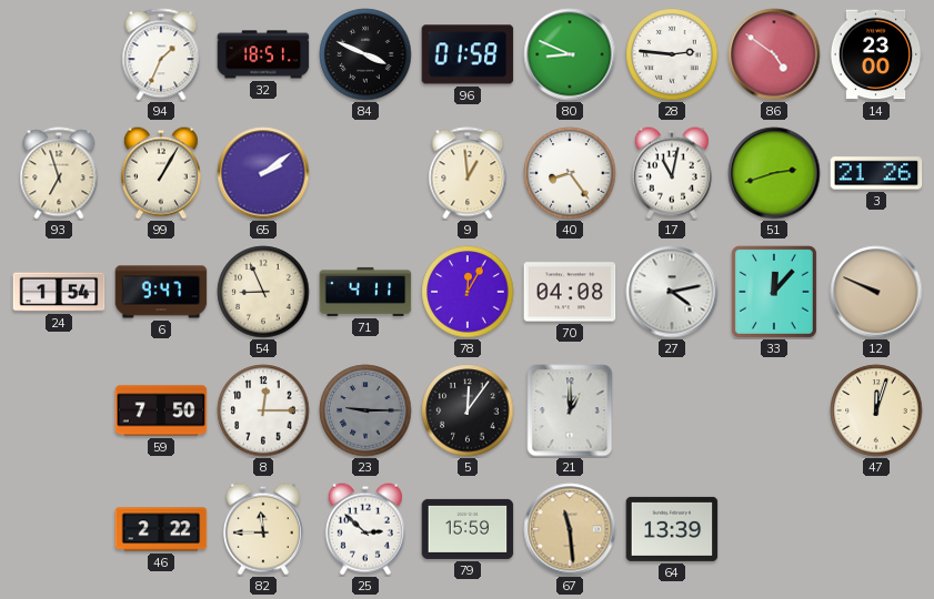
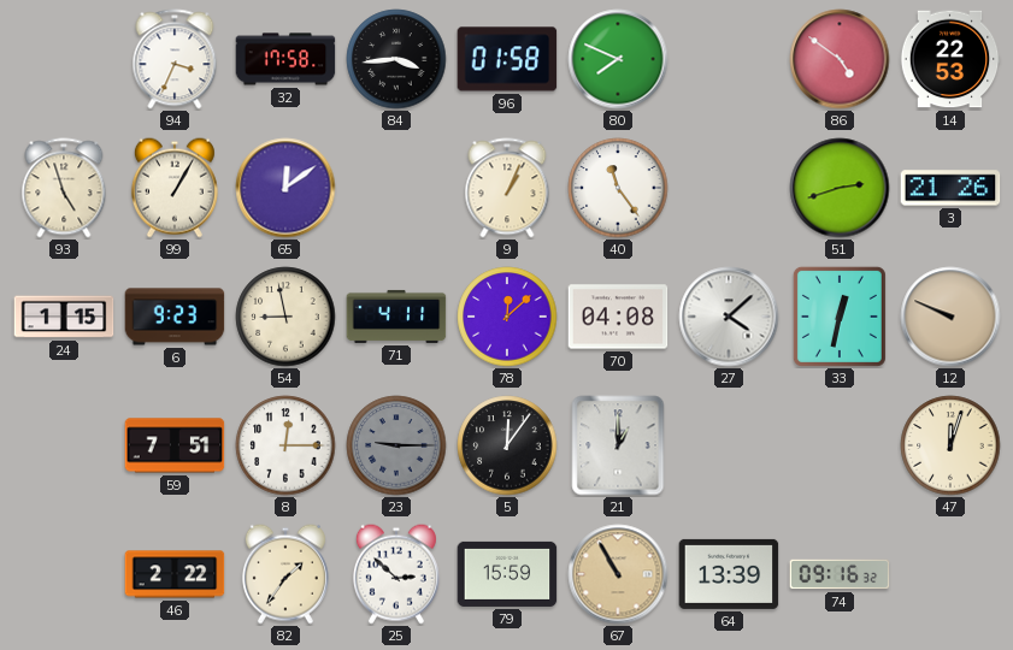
94: 1:34 -> 3:34 (175, 59)
32: 18:51 -> 17:58 (285, 59)
84: 3:49 -> 3:44 (396, 59)
80: 8:49 -> 7:49 (618, 59)
28: 2:46 -> none (672, 54)
14: 23:00 -> 22:53 (950, 59)
93: 6:57 -> 4:57 (64, 188)
65: 2:09 -> 12:09 (285, 188)
9: 12:59 -> 1:04 (507, 188)
40: 8:24 -> 11:24 (618, 188)
17: 11:02 -> none (672, 173)
24: 1:54 -> 1:15 (64, 317)
6: 9:47 -> 9:23 (175, 317)
54: 8:56 -> 8:58 (285, 317)
78: 12:05 -> 12:08 (507, 317)
27: 4:13 -> 4:08 (729, 317)
33: 12:07 -> 12:32 (840, 317)
59: 7:50 -> 7:51 (175, 445)
82: 11:45 -> 1:36 (285, 574)
67: 11:29 -> 10:55 (618, 574)
74: none -> 09:16 (840, 574)
